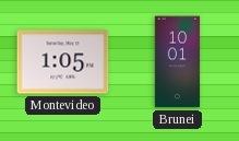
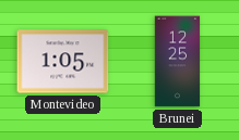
Brunei: 10:01 -> 12:25 (178, 62)
